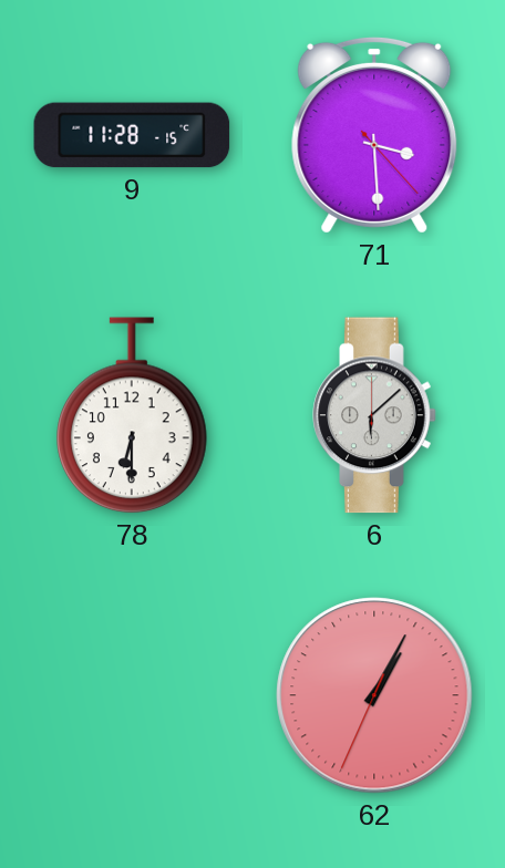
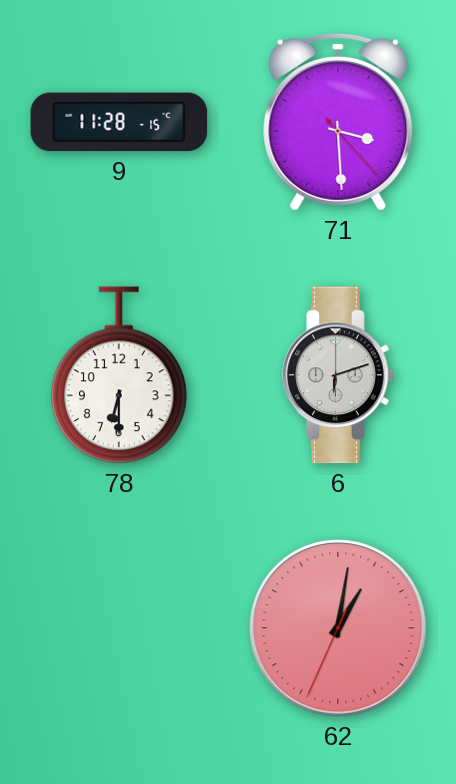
6: 6:08 -> 6:12 (338, 375)
62: 1:04 -> 1:01 (338, 628)
